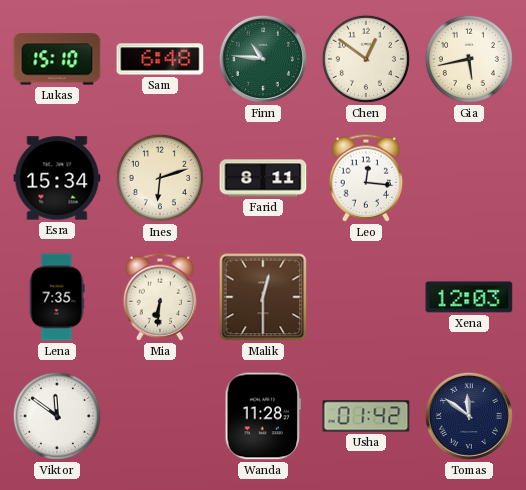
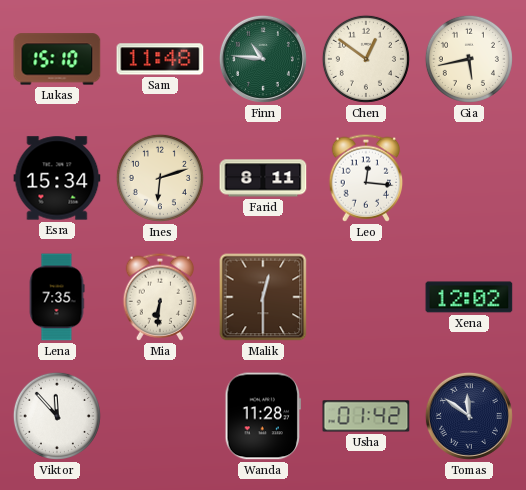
Sam: 6:48 -> 11:48 (160, 59)
Xena: 12:03 -> 12:02 (469, 297)
Viktor: 11:51 -> 11:53 (57, 416)
